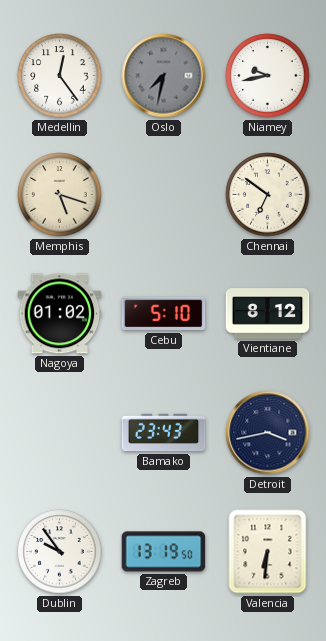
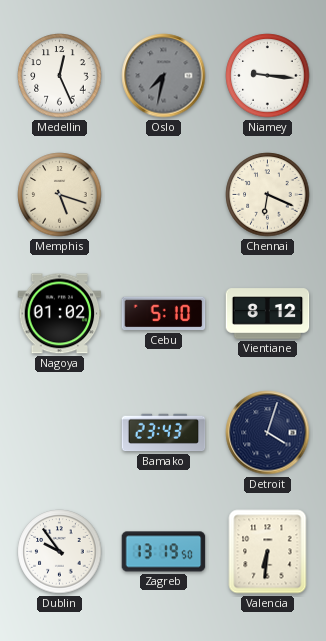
Medellin: 12:24 -> 12:26 (60, 76)
Niamey: 9:43 -> 9:16 (268, 76)
Chennai: 6:51 -> 6:19 (268, 195)
Detroit: 3:43 -> 4:03 (268, 433)
